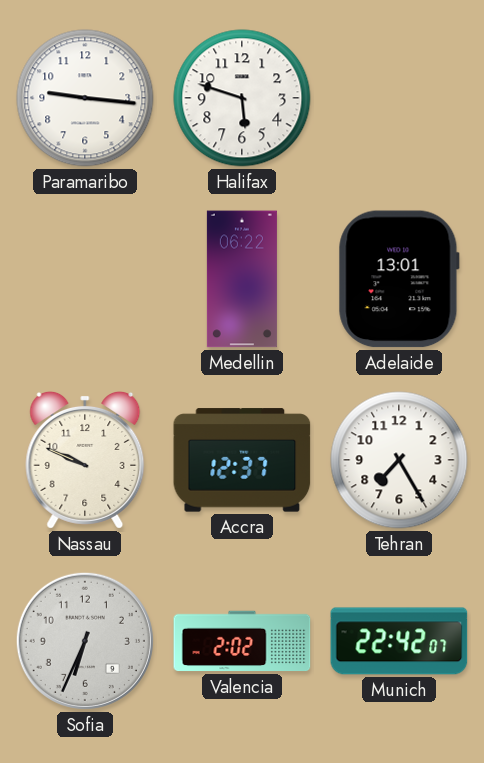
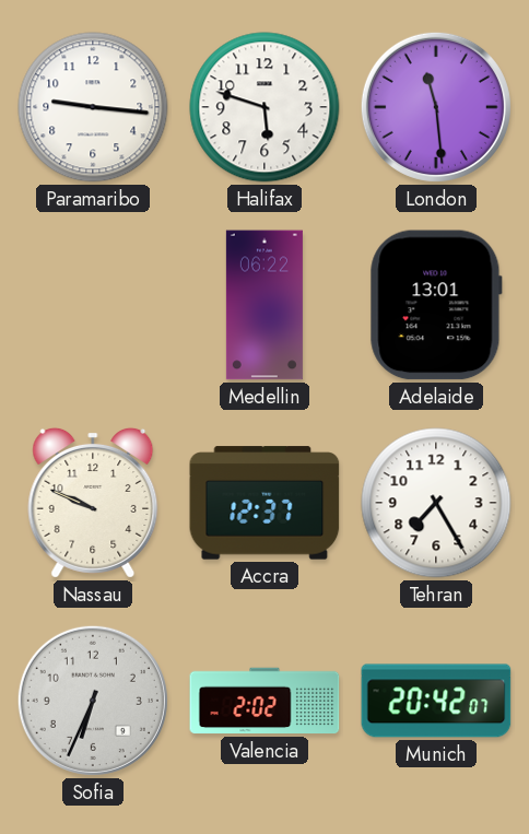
London: none -> 11:29 (436, 107)
Munich: 22:42 -> 20:42 (436, 701)
